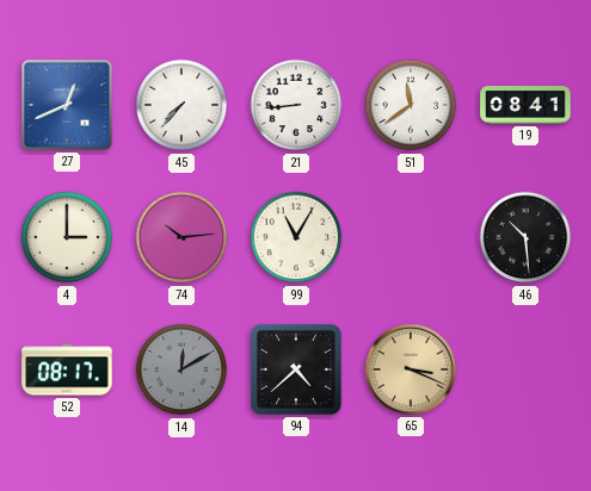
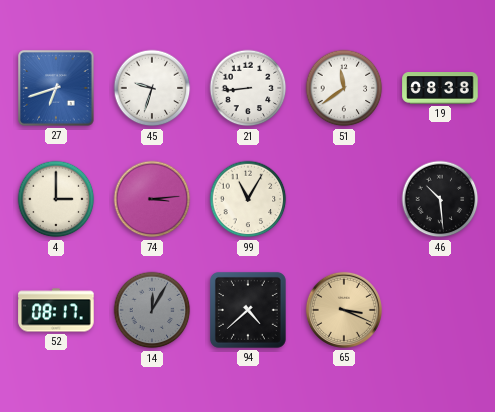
27: 12:41 -> 6:42 (56, 88)
45: 7:37 -> 9:33 (152, 88)
19: 08:41 -> 08:38 (440, 88)
74: 10:14 -> 3:14 (152, 199)
14: 12:10 -> 12:05 (152, 310)
